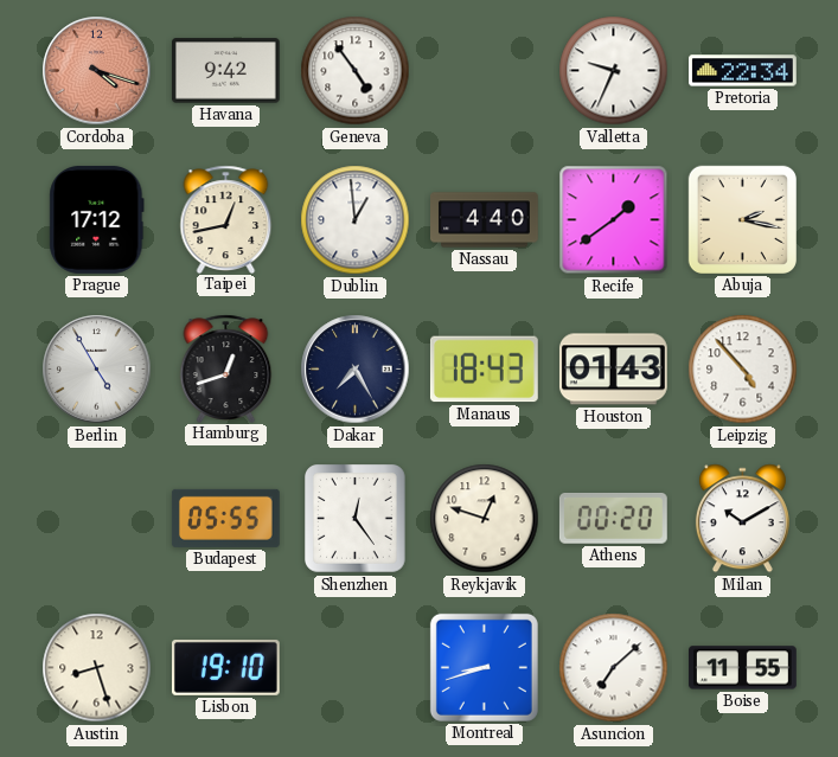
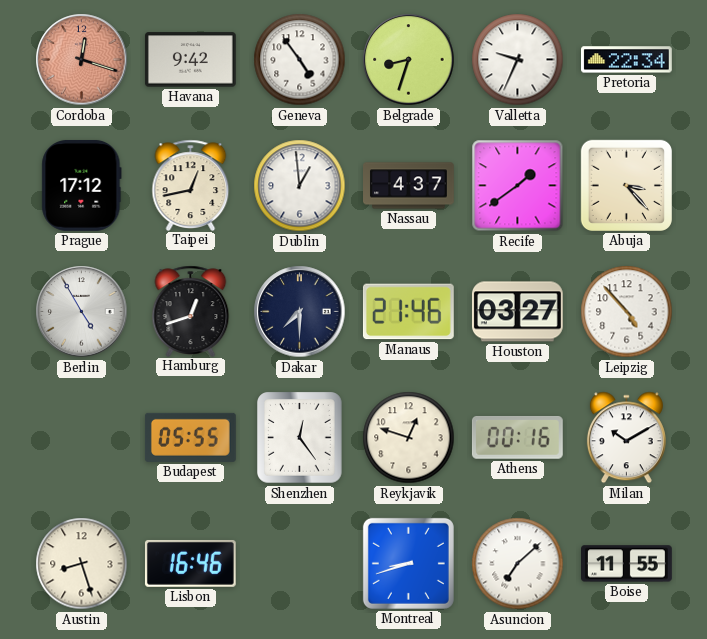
Cordoba: 4:18 -> 12:18 (82, 60)
Belgrade: none -> 8:33 (409, 60)
Nassau: 4:40 -> 4:37 (409, 186)
Abuja: 2:17 -> 3:23 (626, 185)
Dakar: 7:25 -> 7:30 (300, 312)
Manaus: 18:43 -> 21:46 (408, 312)
Houston: 01:43 -> 03:27 (517, 312)
Athens: 00:20 -> 00:16 (517, 437)
Lisbon: 19:10 -> 16:46 (190, 563)
